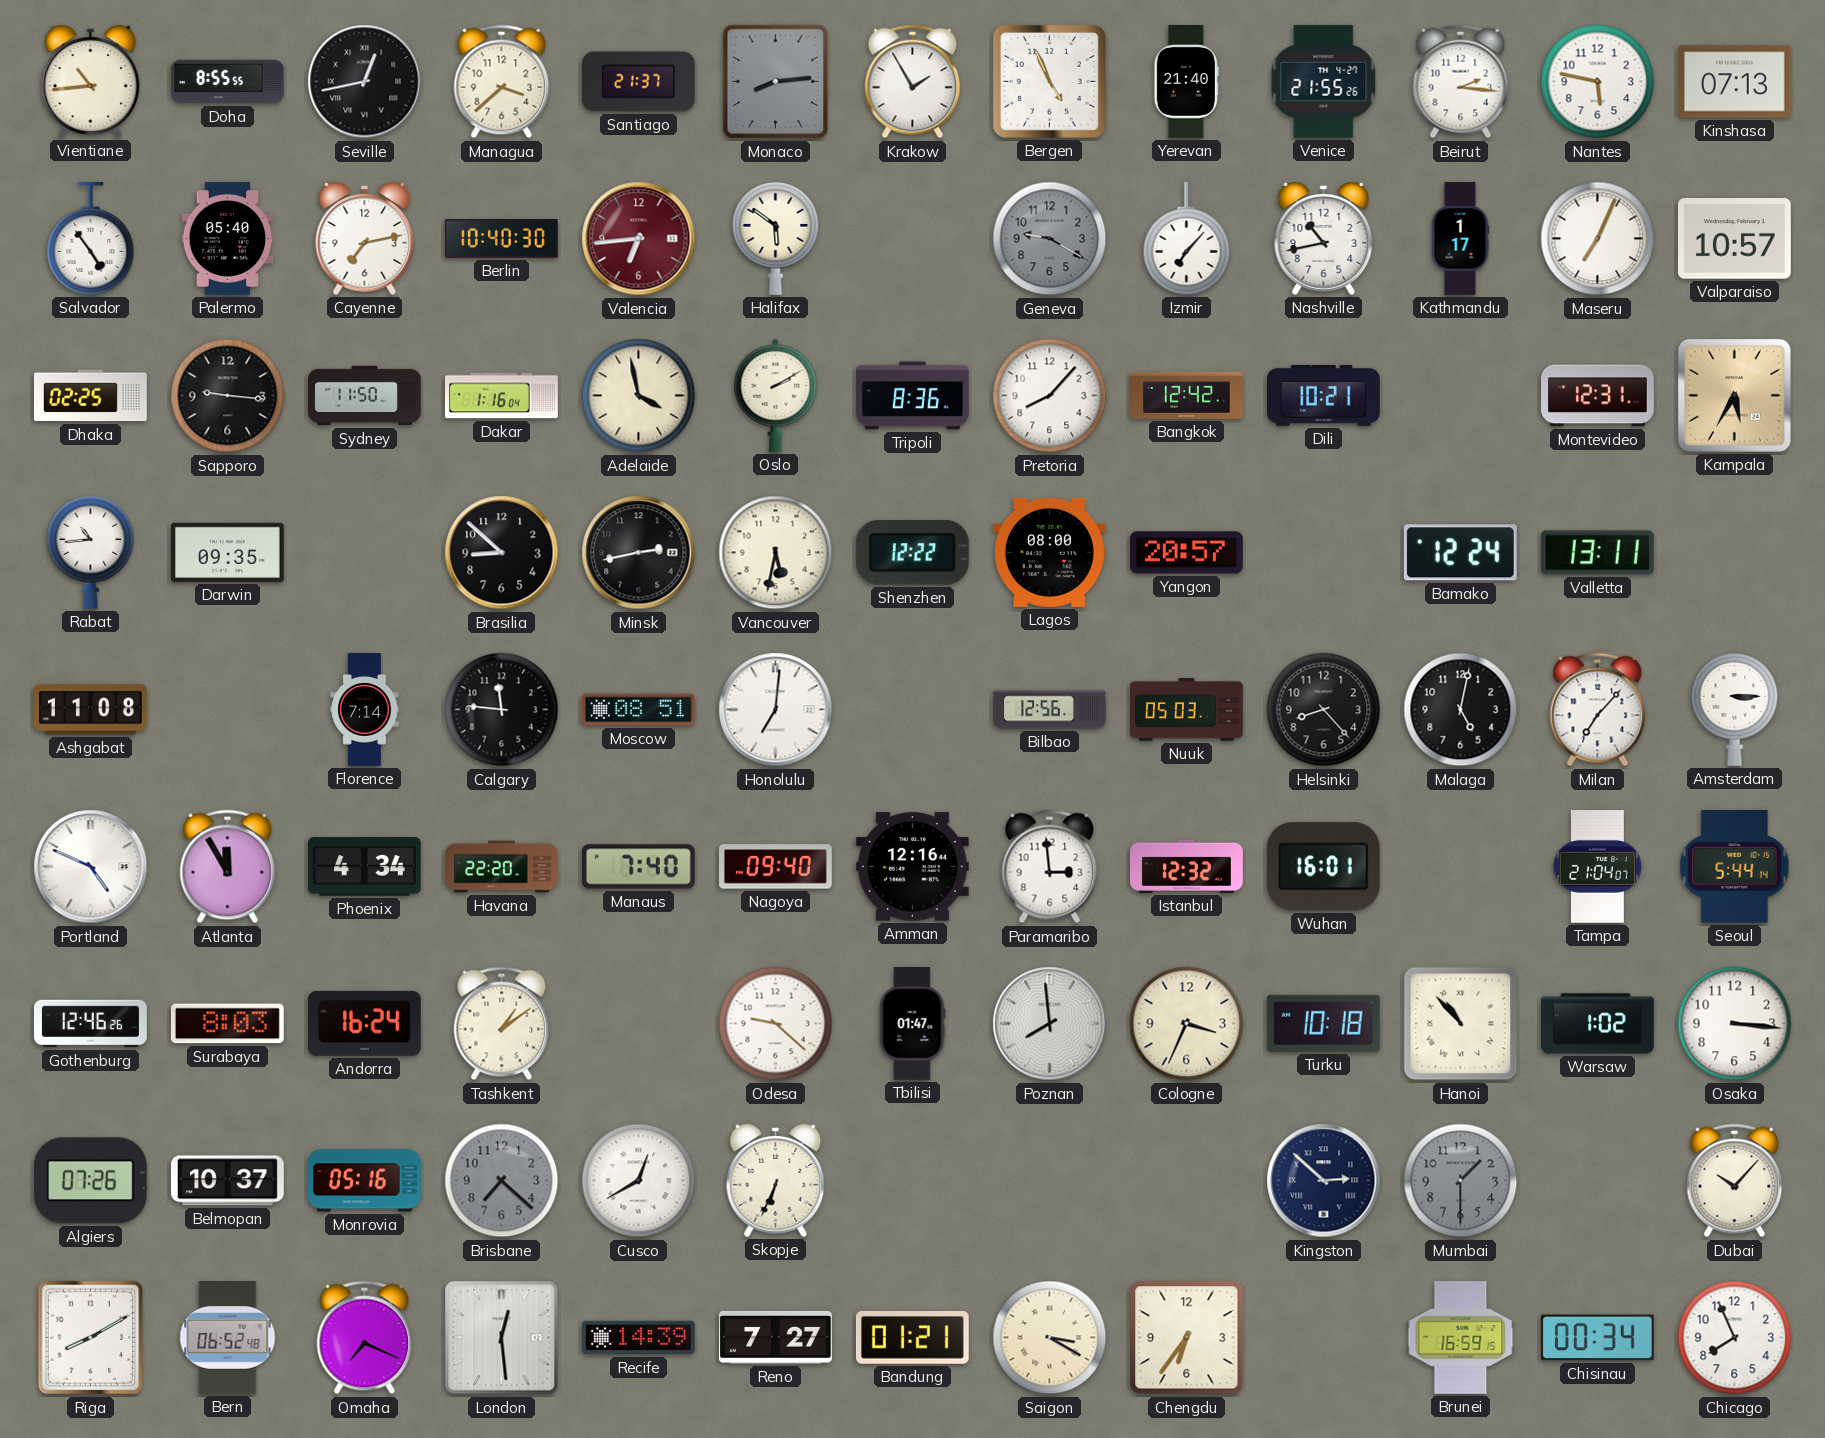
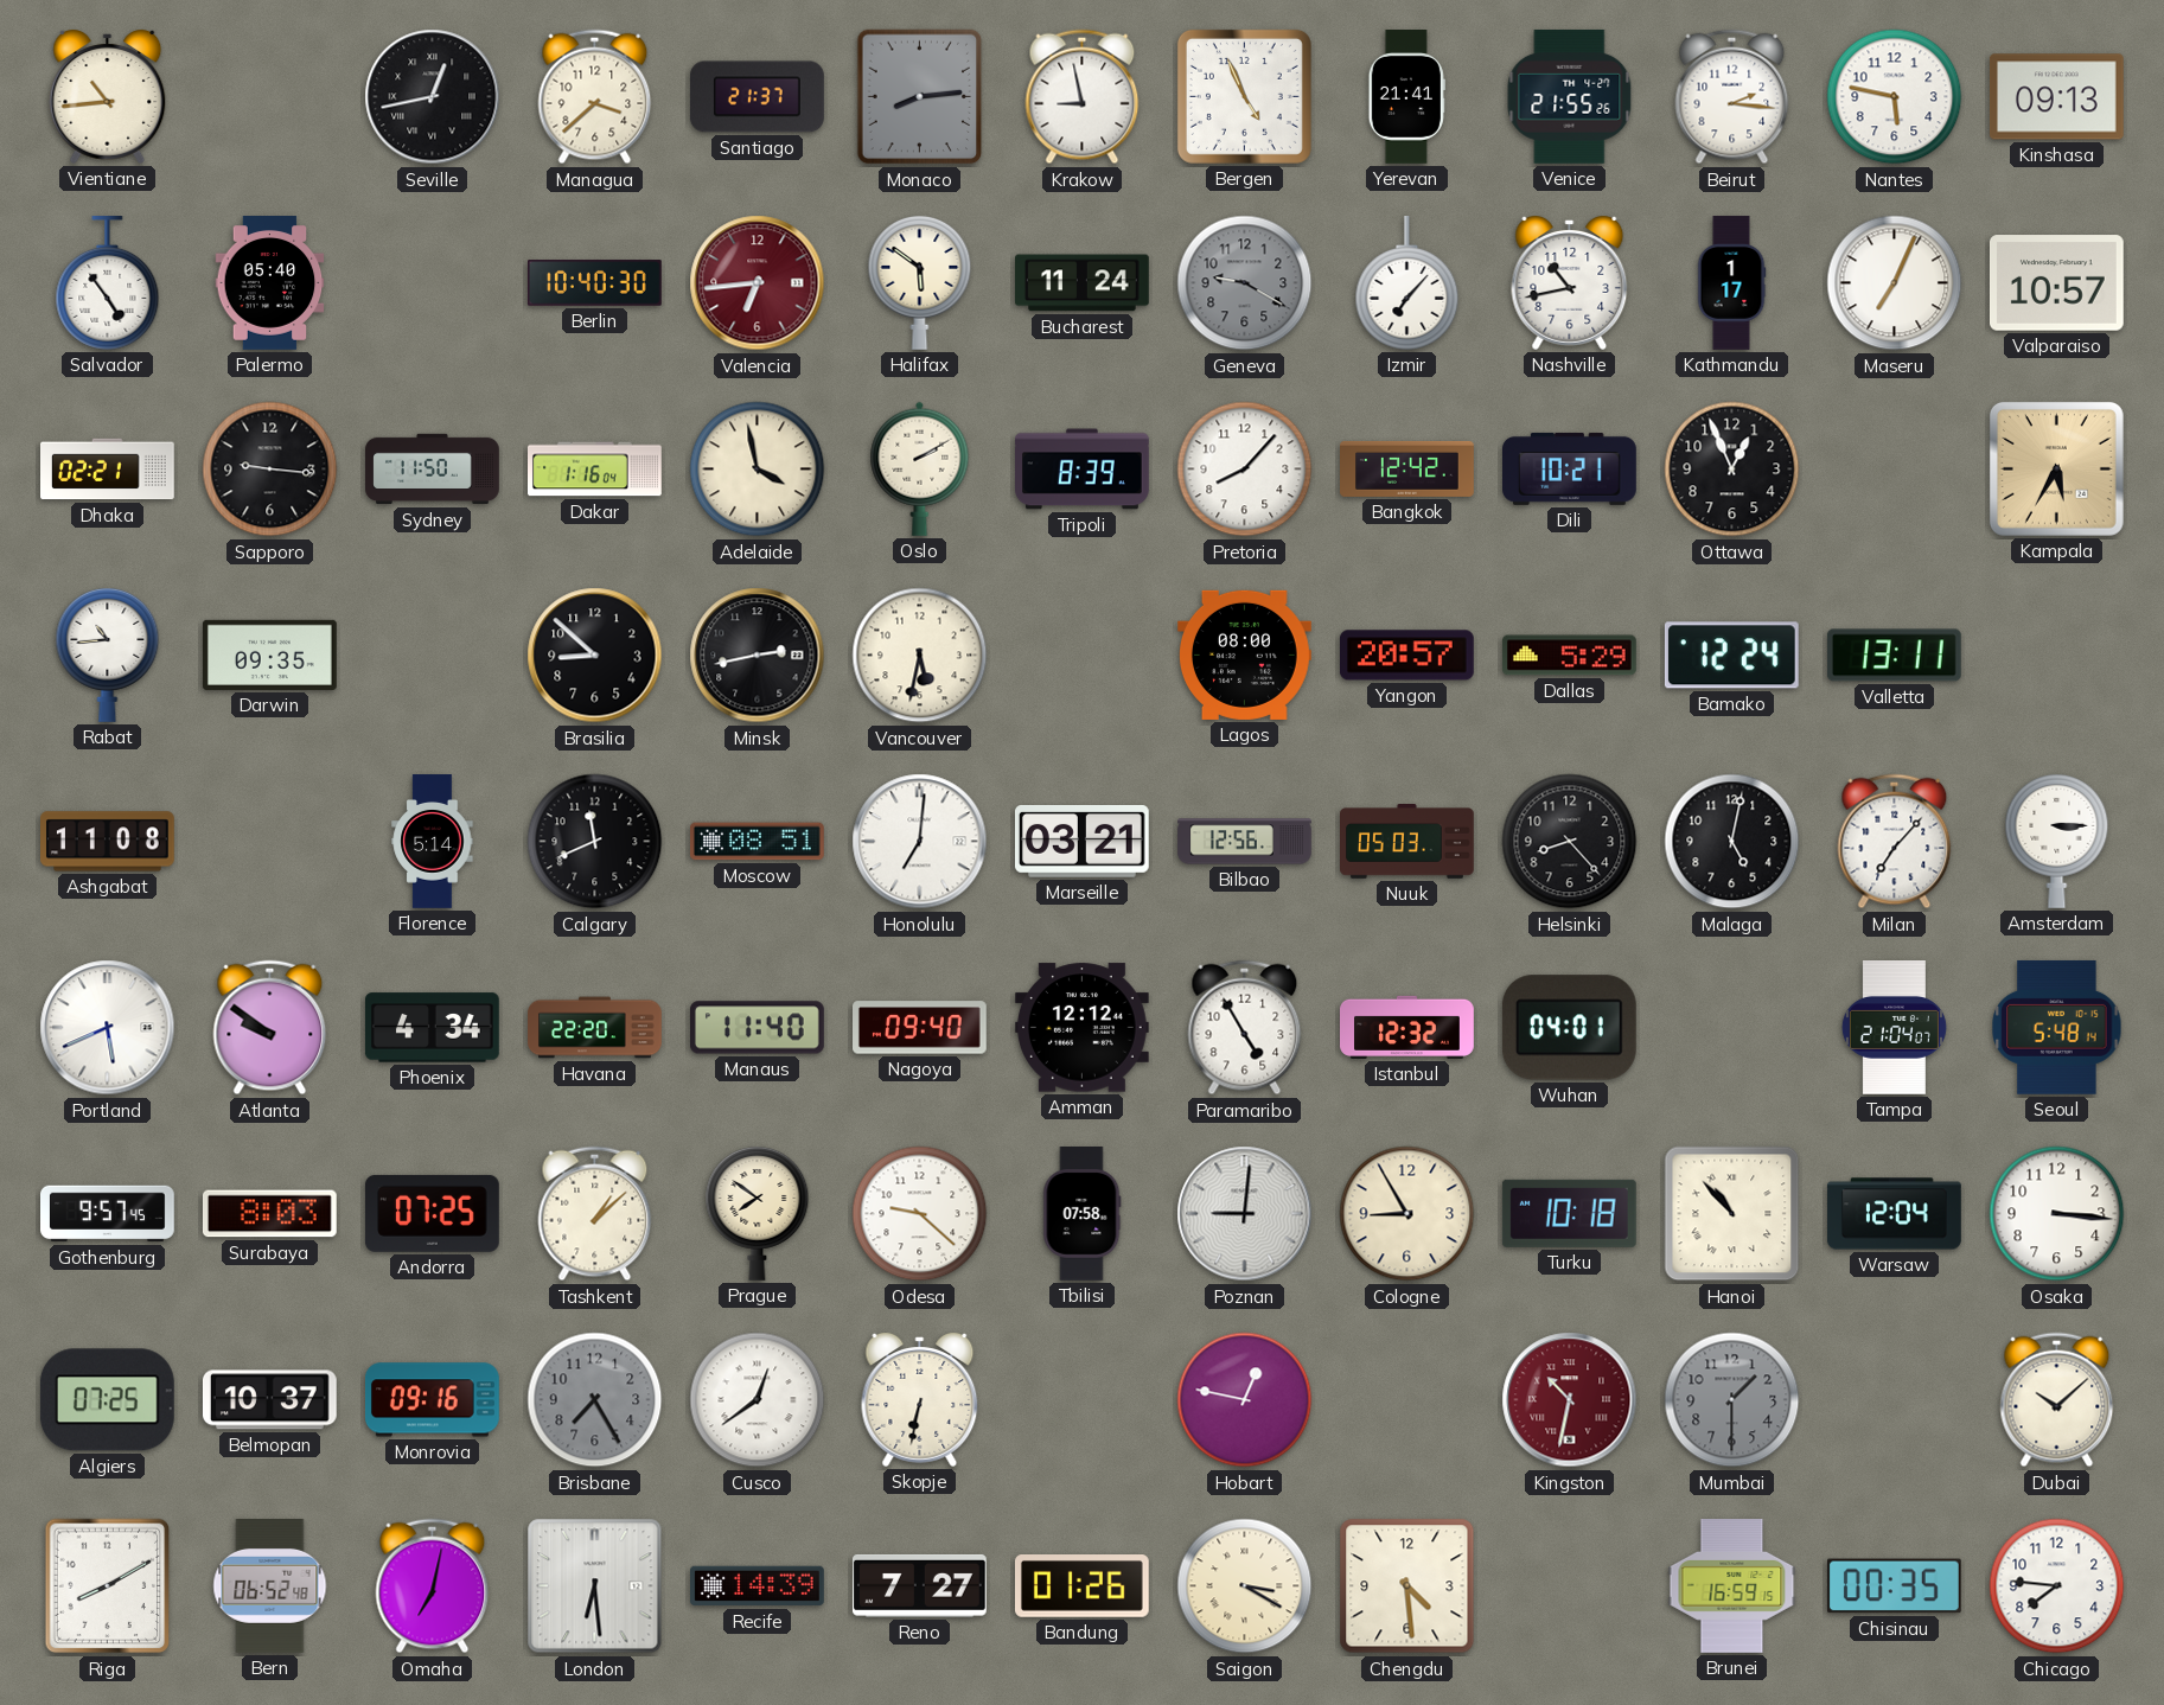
Doha: 8:55 -> none (228, 82)
Krakow: 1:55 -> 8:58 (1083, 97)
Yerevan: 21:40 -> 21:41 (1406, 97)
Kinshasa: 07:13 -> 09:13 (2056, 97)
Cayenne: 7:13 -> none (365, 239)
Bucharest: none -> 11:24 (1083, 283)
Dhaka: 02:25 -> 02:21 (108, 470)
Tripoli: 8:36 -> 8:39 (1083, 470)
Ottawa: none -> 12:56 (1732, 470)
Montevideo: 12:31 -> none (1598, 396)
Shenzhen: 12:22 -> none (912, 553)
Dallas: none -> 5:29 (1570, 656)
Florence: 7:14 -> 5:14 (433, 842)
Calgary: 11:46 -> 11:41 (595, 842)
Marseille: none -> 03:21 (1081, 841)
Portland: 4:49 -> 5:41 (108, 1028)
Atlanta: 11:55 -> 9:51 (270, 1028)
Manaus: 7:40 -> 11:40 (758, 1028)
Amman: 12:16 -> 12:12 (1081, 1028)
Paramaribo: 2:59 -> 4:55 (1245, 1028)
Wuhan: 16:01 -> 04:01 (1569, 1028)
Seoul: 5:44 -> 5:48 (2057, 1027)
Gothenburg: 12:46 -> 9:57 (108, 1214)
Andorra: 16:24 -> 07:25 (432, 1213)
Tashkent: 1:09 -> 1:08 (595, 1214)
Prague: none -> 7:51 (758, 1213)
Tbilisi: 01:47 -> 07:58 (1083, 1214)
Poznan: 7:59 -> 9:01 (1245, 1214)
Cologne: 3:34 -> 8:55 (1407, 1214)
Warsaw: 1:02 -> 12:04 (1895, 1214)
Algiers: 07:26 -> 07:25 (107, 1400)
Monrovia: 05:16 -> 09:16 (433, 1400)
Brisbane: 7:22 -> 7:25 (595, 1400)
Cusco: 12:40 -> 12:39 (758, 1400)
Skopje: 6:34 -> 6:32 (920, 1400)
Hobart: none -> 12:47 (1245, 1400)
Kingston: 2:52 -> 10:32 (1570, 1400)
Kingston dial: navy -> burgundy (1570, 1400)
Dubai: 10:07 -> 10:08 (2057, 1400)
Omaha: 7:19 -> 7:02 (433, 1586)
London: 12:29 -> 6:29 (595, 1586)
Bandung: 01:21 -> 01:26 (1081, 1586)
Chengdu: 6:36 -> 4:29 (1407, 1586)
Chisinau: 00:34 -> 00:35 (1894, 1586)
Chicago: 7:56 -> 7:46 (2057, 1586)
